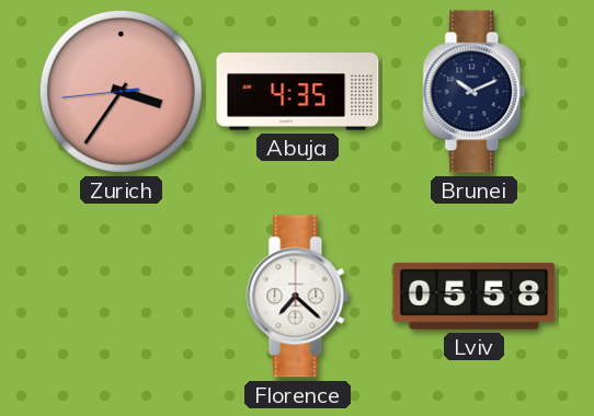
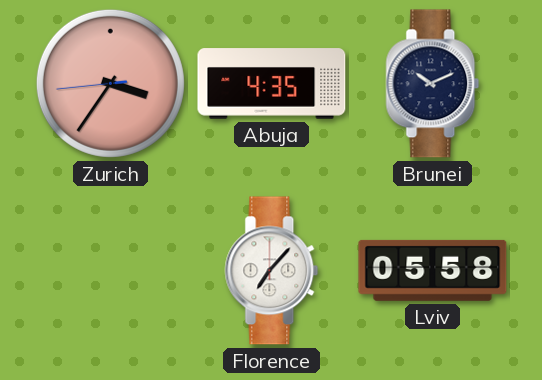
Florence: 7:22 -> 7:07 (272, 271)
